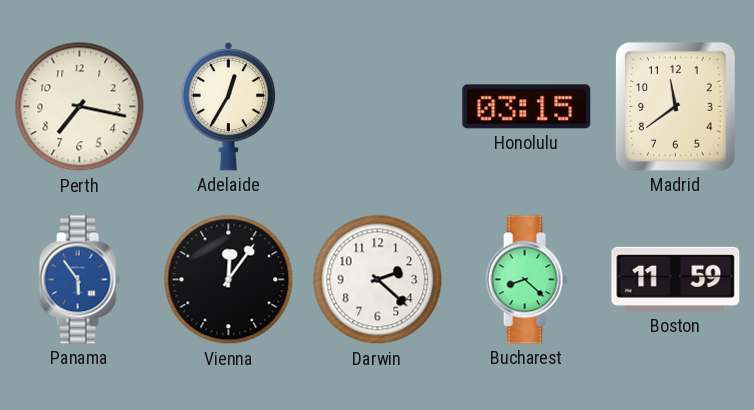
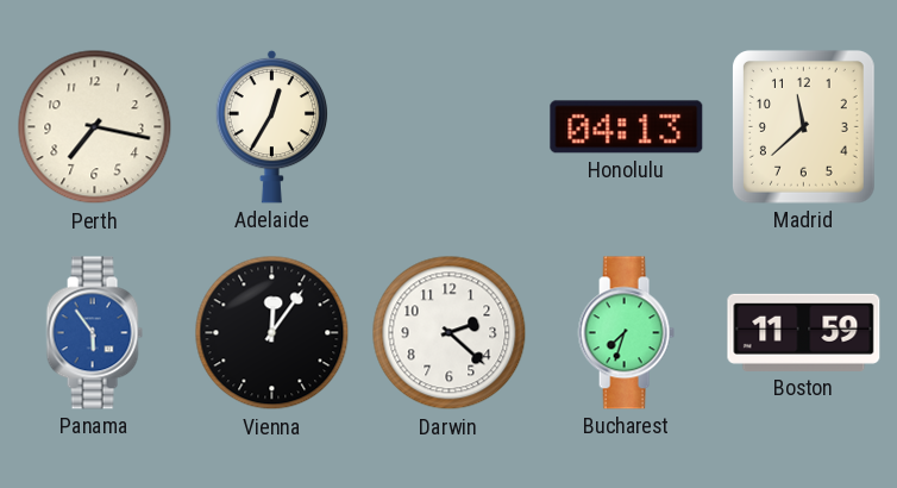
Honolulu: 03:15 -> 04:13 (627, 127)
Madrid: 11:39 -> 11:38 (803, 126)
Bucharest: 8:22 -> 7:33 (626, 333)
